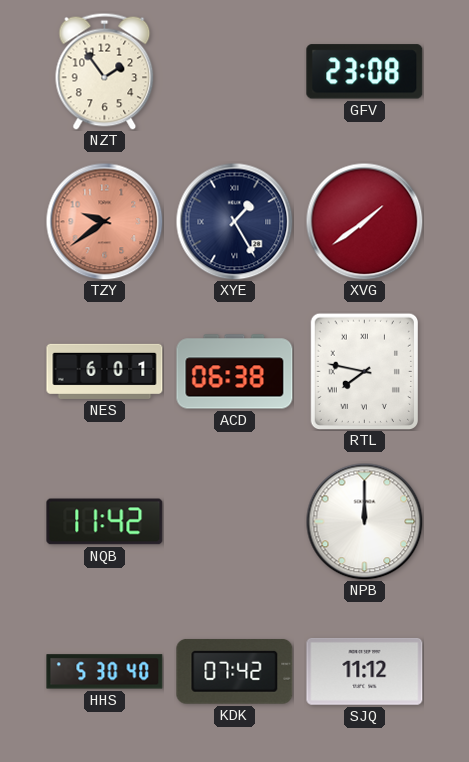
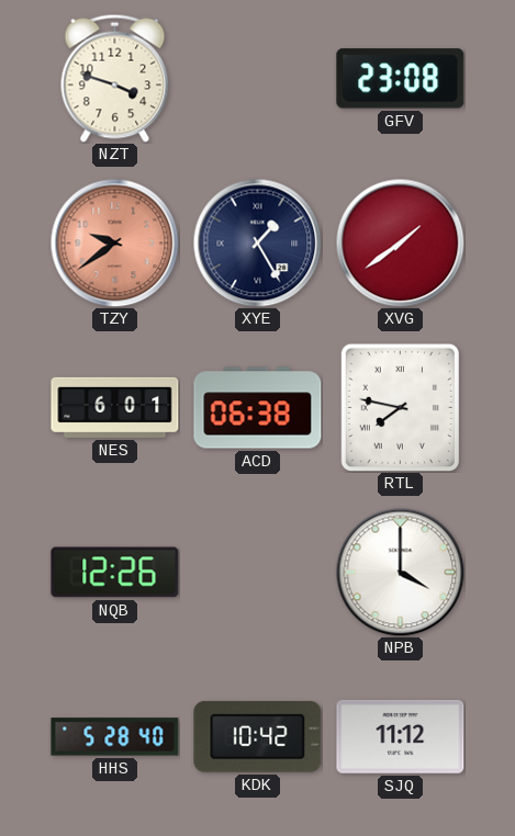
NZT: 1:54 -> 3:48 (115, 78)
NQB: 11:42 -> 12:26 (115, 573)
NPB: 12:00 -> 4:00 (400, 572)
HHS: 5:30 -> 5:28 (115, 737)
KDK: 07:42 -> 10:42 (258, 736)
